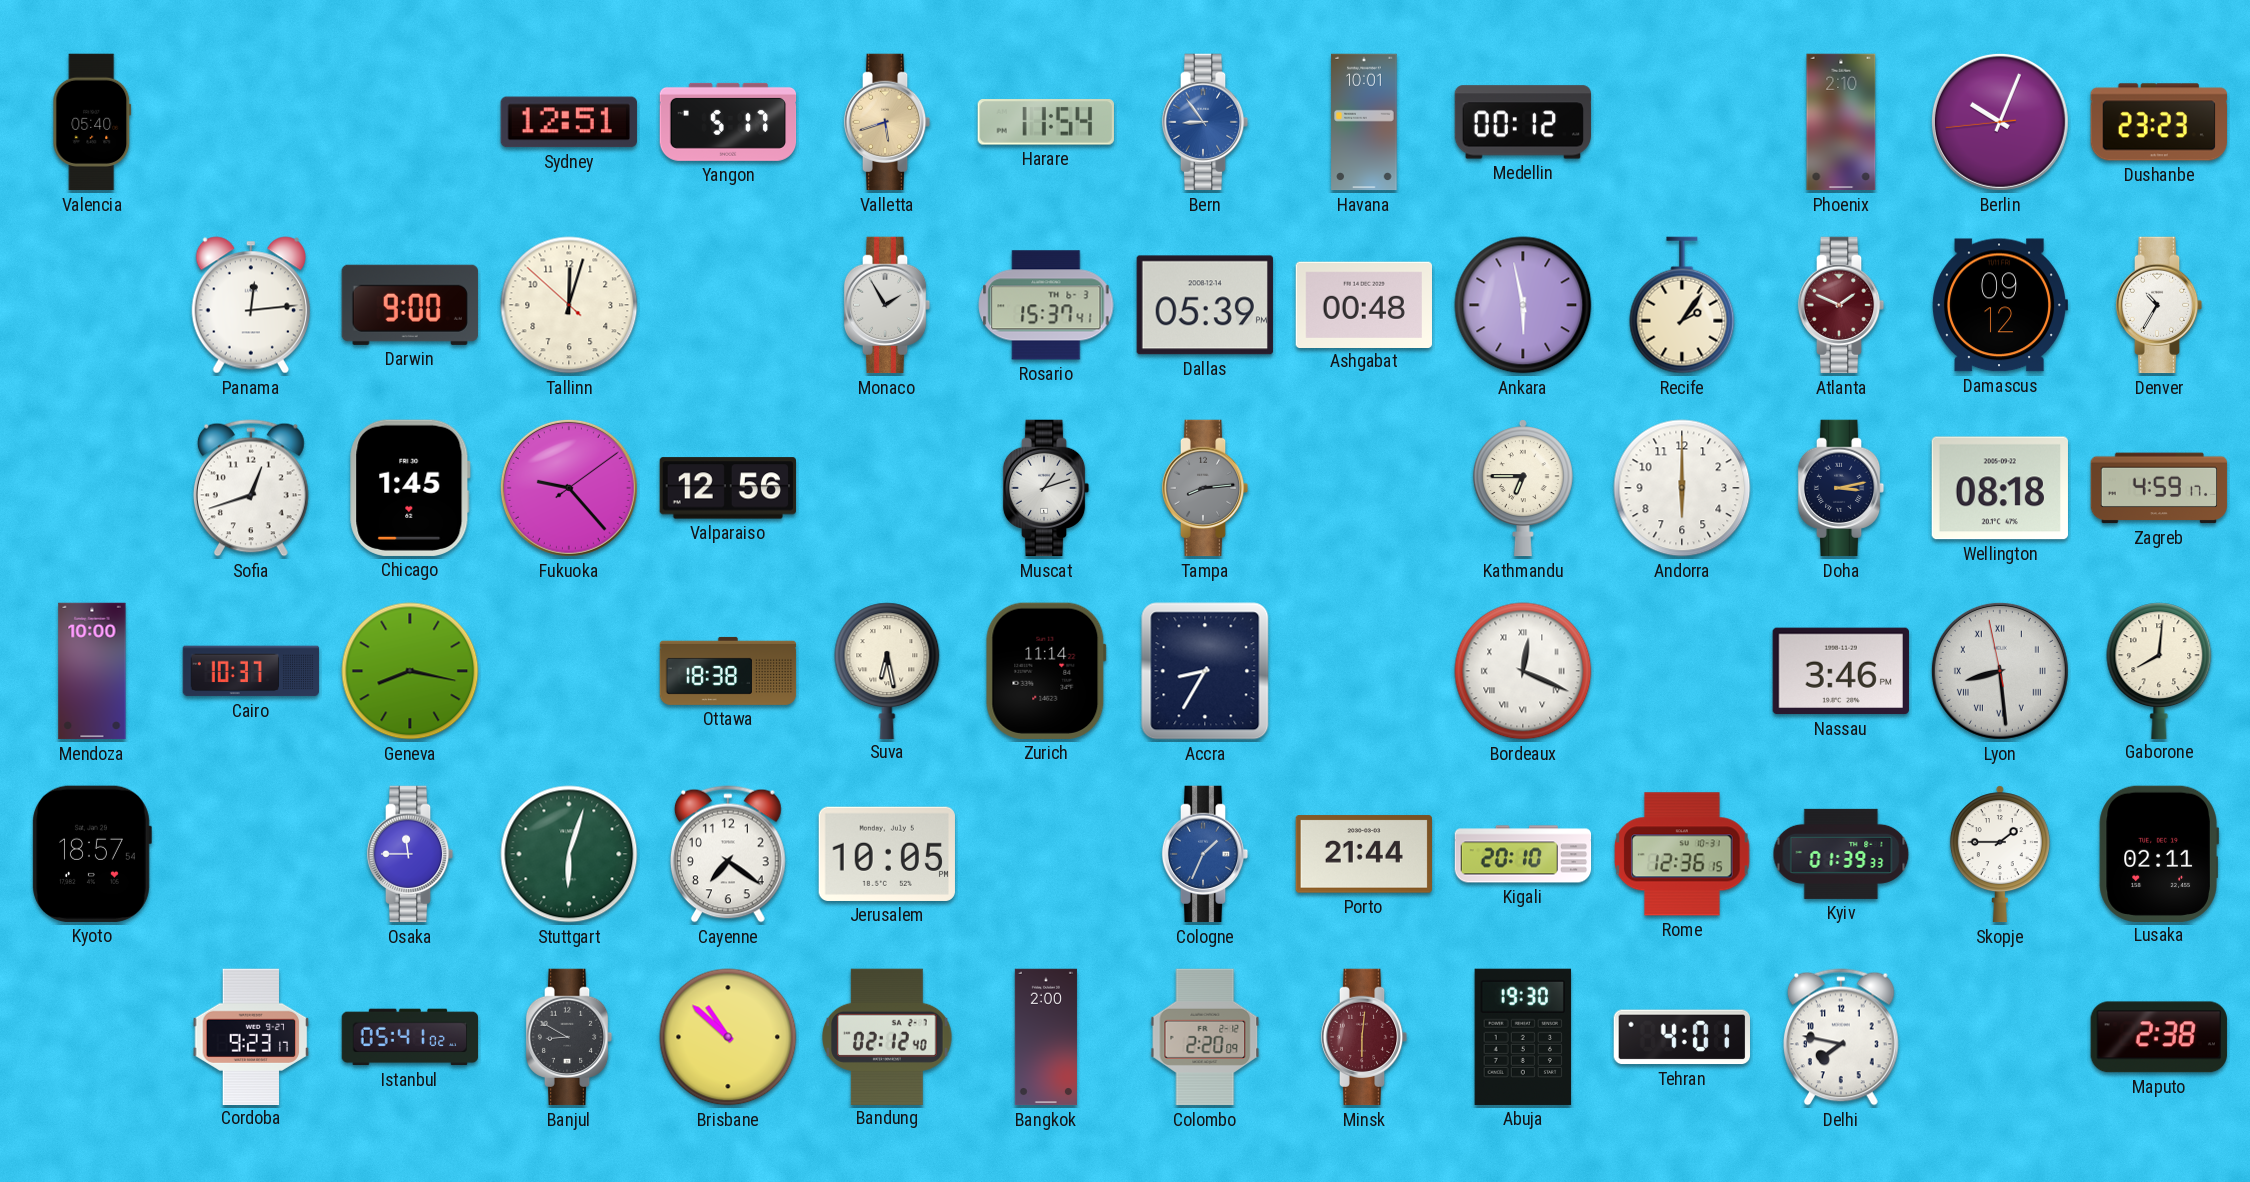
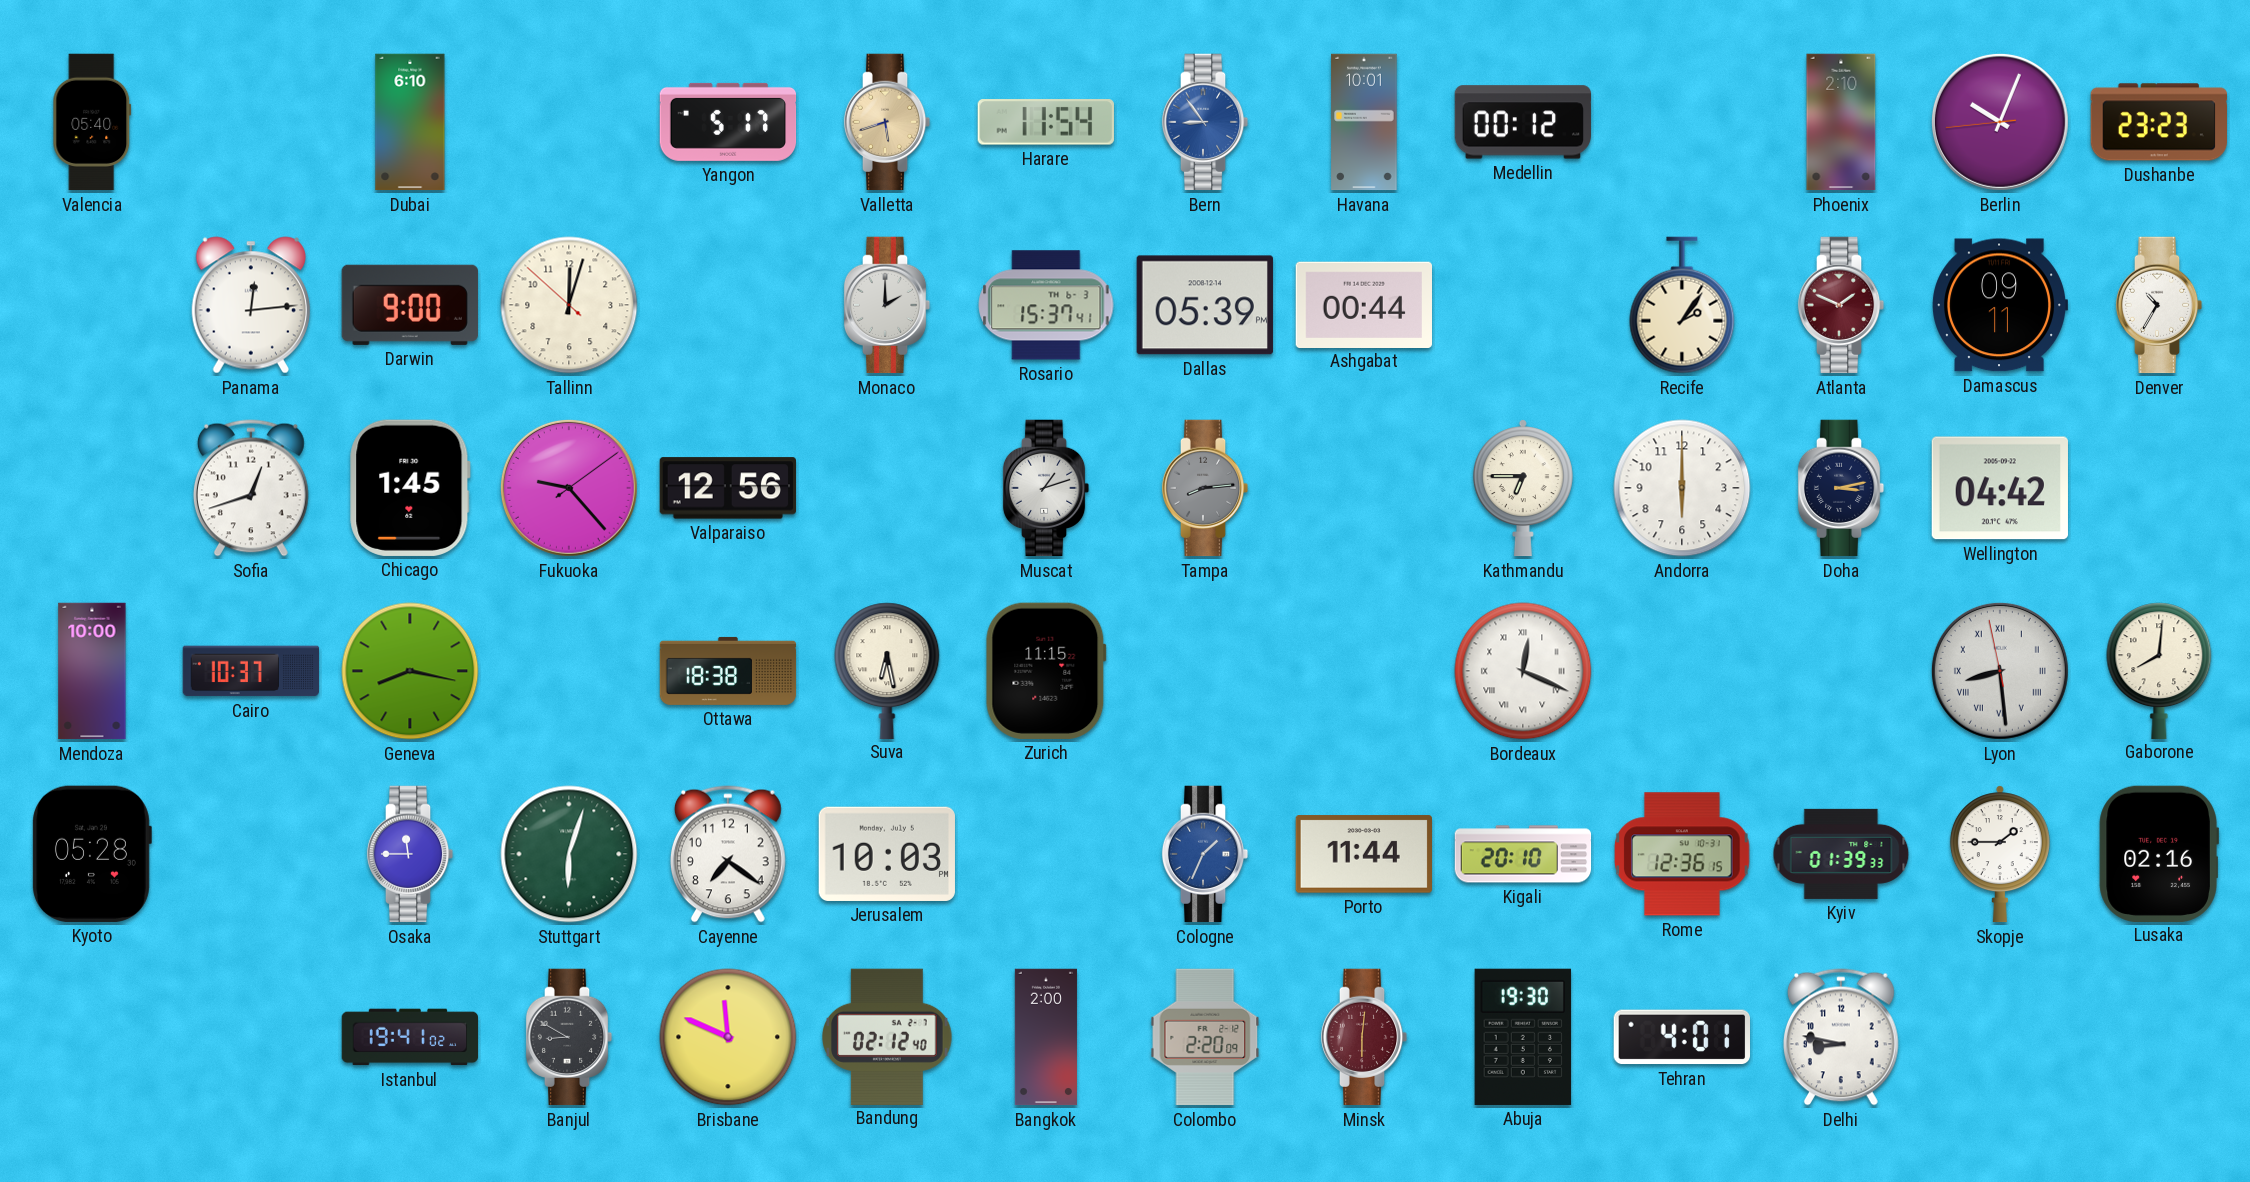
Dubai: none -> 6:10 (410, 122)
Sydney: 12:51 -> none (569, 122)
Monaco: 1:55 -> 2:00 (887, 305)
Ashgabat: 00:48 -> 00:44 (1363, 304)
Ankara: 5:58 -> none (1523, 305)
Damascus: 09:12 -> 09:11 (1999, 305)
Wellington: 08:18 -> 04:42 (2000, 488)
Zagreb: 4:59 -> none (2159, 488)
Zurich: 11:14 -> 11:15 (1046, 671)
Accra: 8:35 -> none (1205, 671)
Nassau: 3:46 -> none (1841, 671)
Kyoto: 18:57 -> 05:28 (92, 854)
Jerusalem: 10:05 -> 10:03 (887, 854)
Porto: 21:44 -> 11:44 (1363, 854)
Lusaka: 02:11 -> 02:16 (2159, 853)
Cordoba: 9:23 -> none (251, 1036)
Istanbul: 05:41 -> 19:41 (410, 1037)
Brisbane: 10:52 -> 11:49 (728, 1037)
Delhi: 7:47 -> 8:47 (1841, 1037)
Maputo: 2:38 -> none (2159, 1037)
